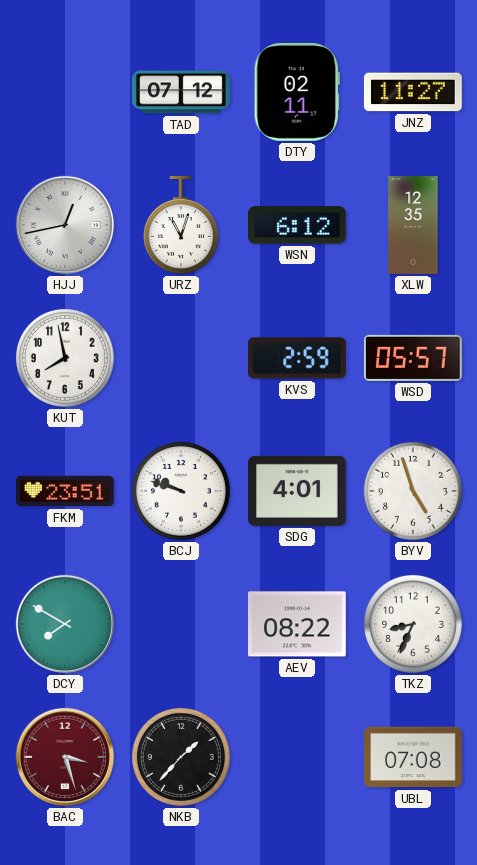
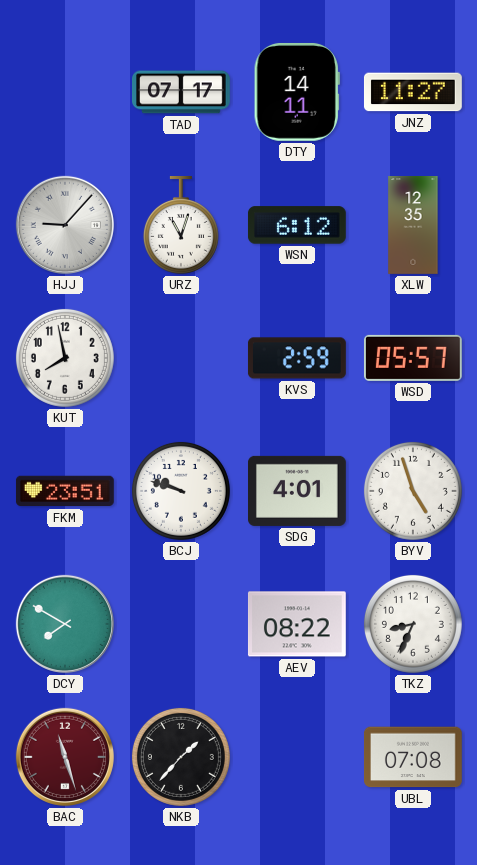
TAD: 07:12 -> 07:17 (182, 92)
DTY: 02:11 -> 14:11 (297, 92)
HJJ: 12:43 -> 9:07 (65, 225)
BAC: 3:27 -> 11:27 (65, 757)
